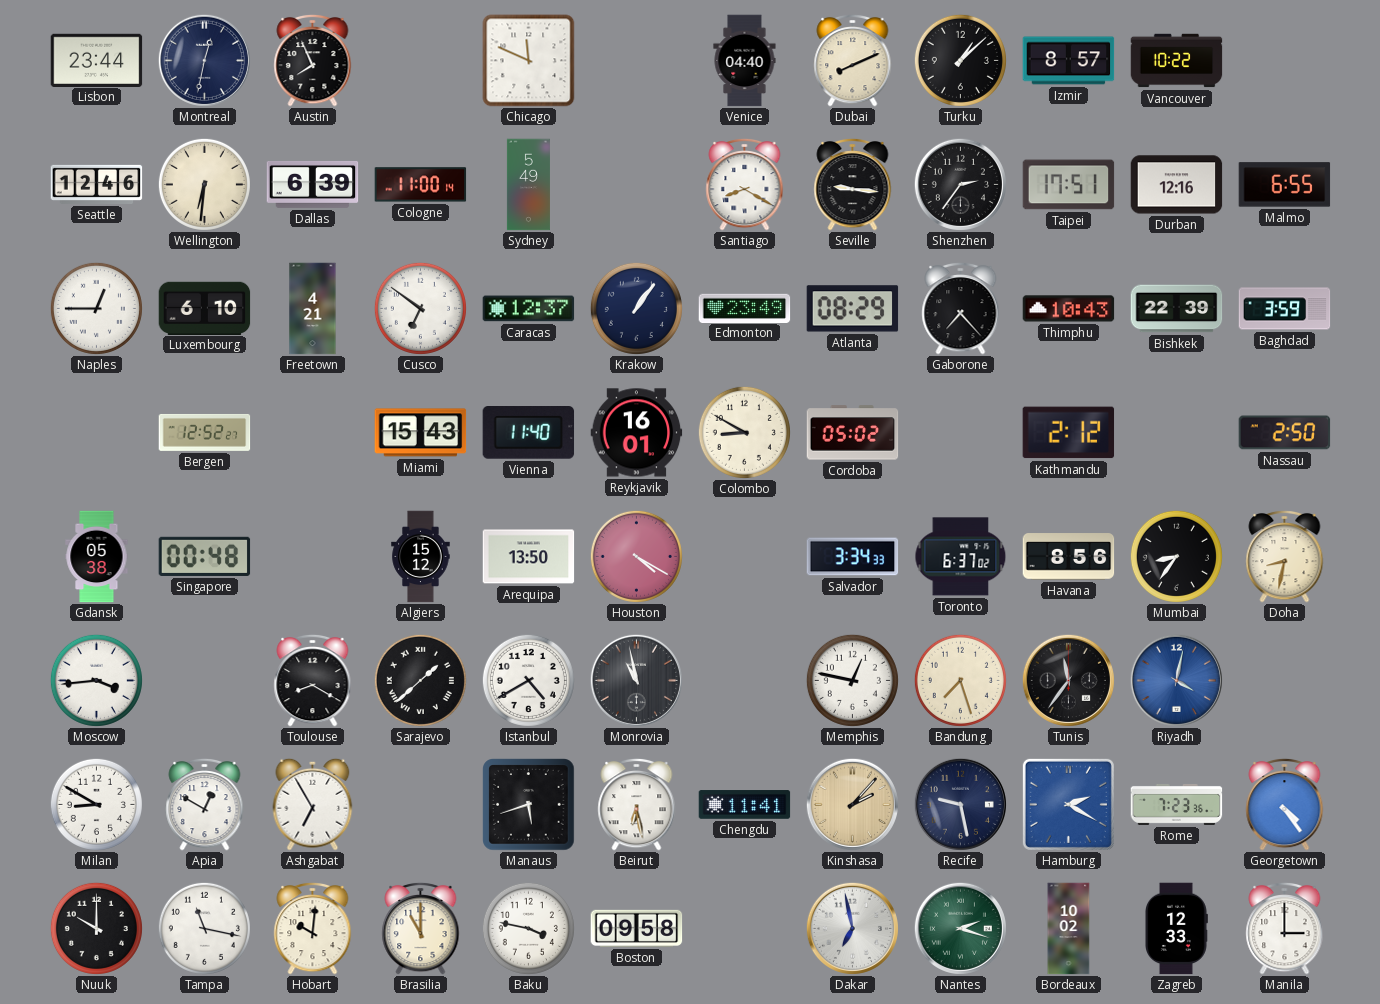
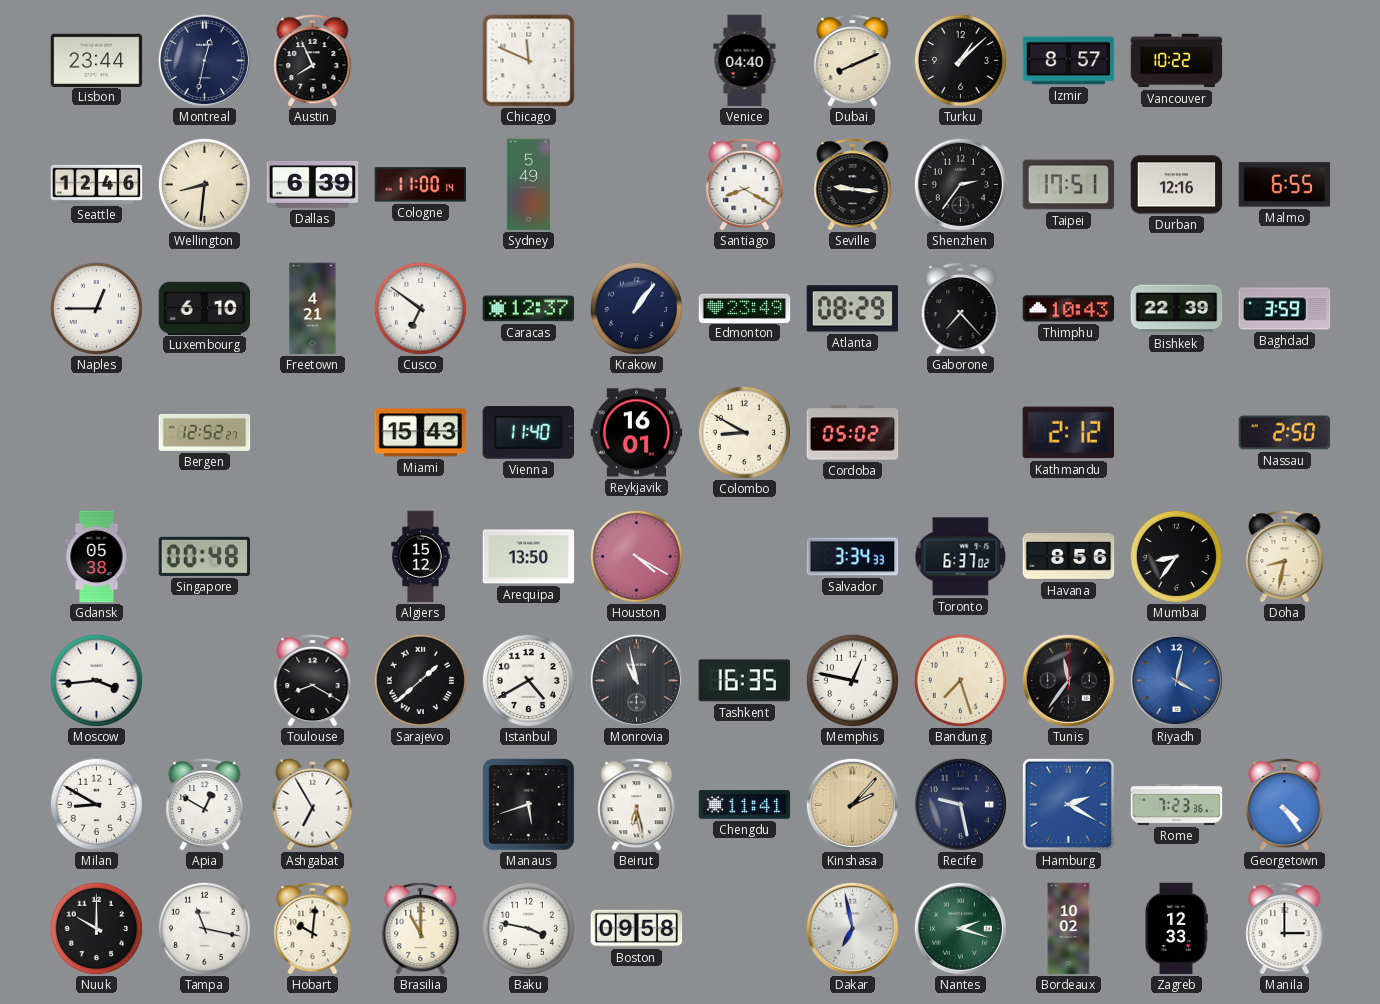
Wellington: 6:31 -> 8:31 (204, 184)
Tashkent: none -> 16:35 (745, 681)
